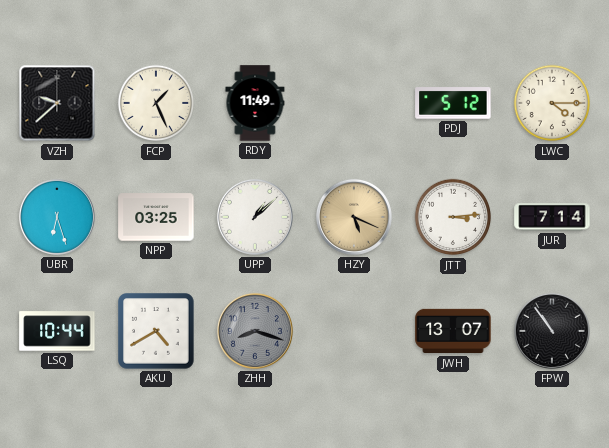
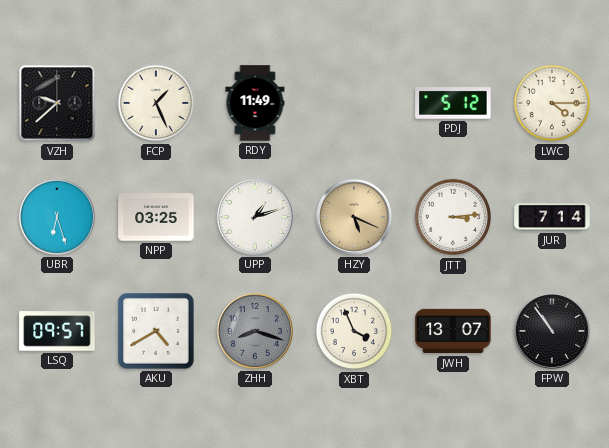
UPP: 1:08 -> 1:12 (255, 217)
LSQ: 10:44 -> 09:57 (57, 331)
XBT: none -> 3:56 (354, 331)
